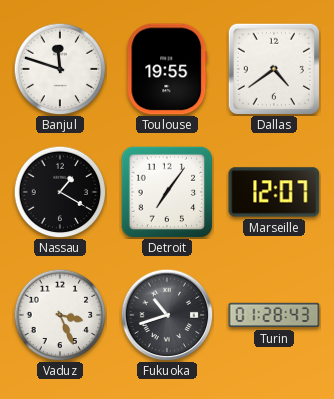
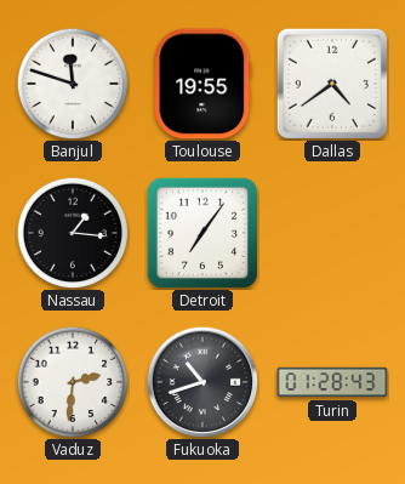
Nassau: 1:20 -> 1:16 (73, 233)
Marseille: 12:07 -> none (274, 192)
Vaduz: 3:26 -> 2:31 (73, 382)
